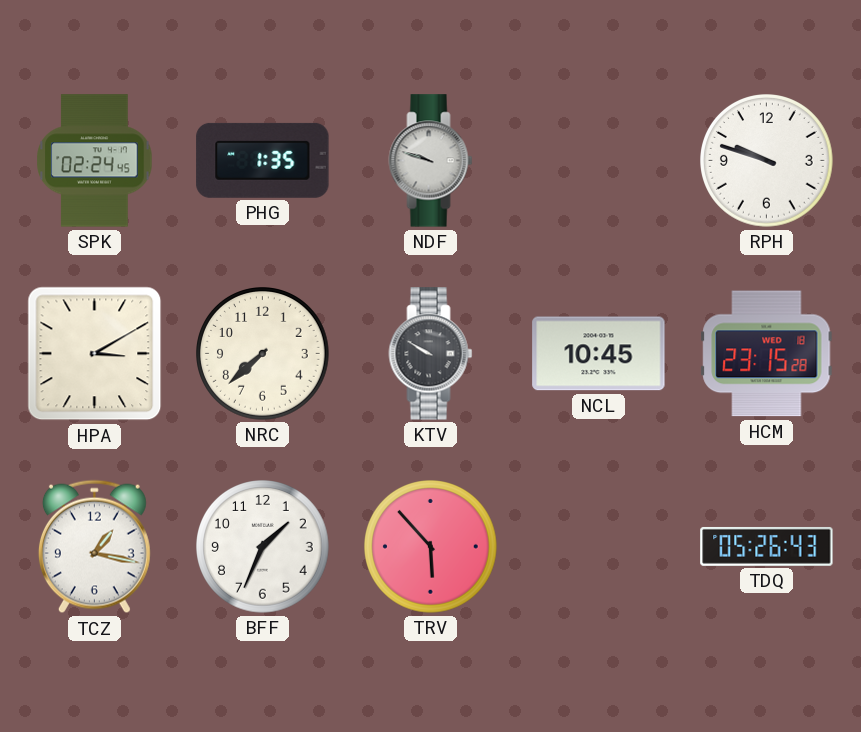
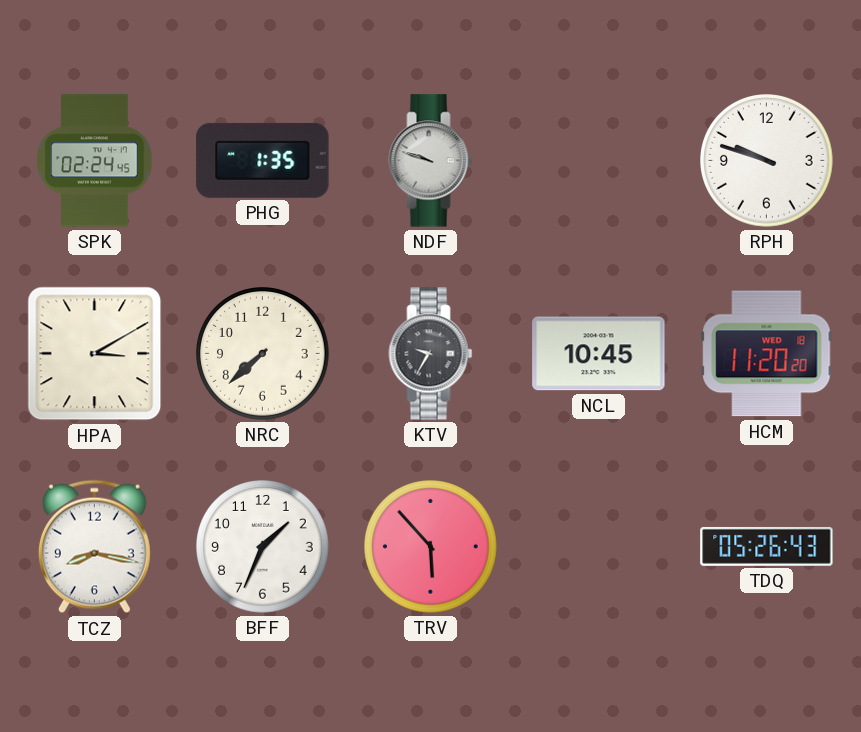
KTV: 9:50 -> 9:35 (431, 354)
HCM: 23:15 -> 11:20 (767, 354)
TCZ: 1:17 -> 8:17 (94, 547)
